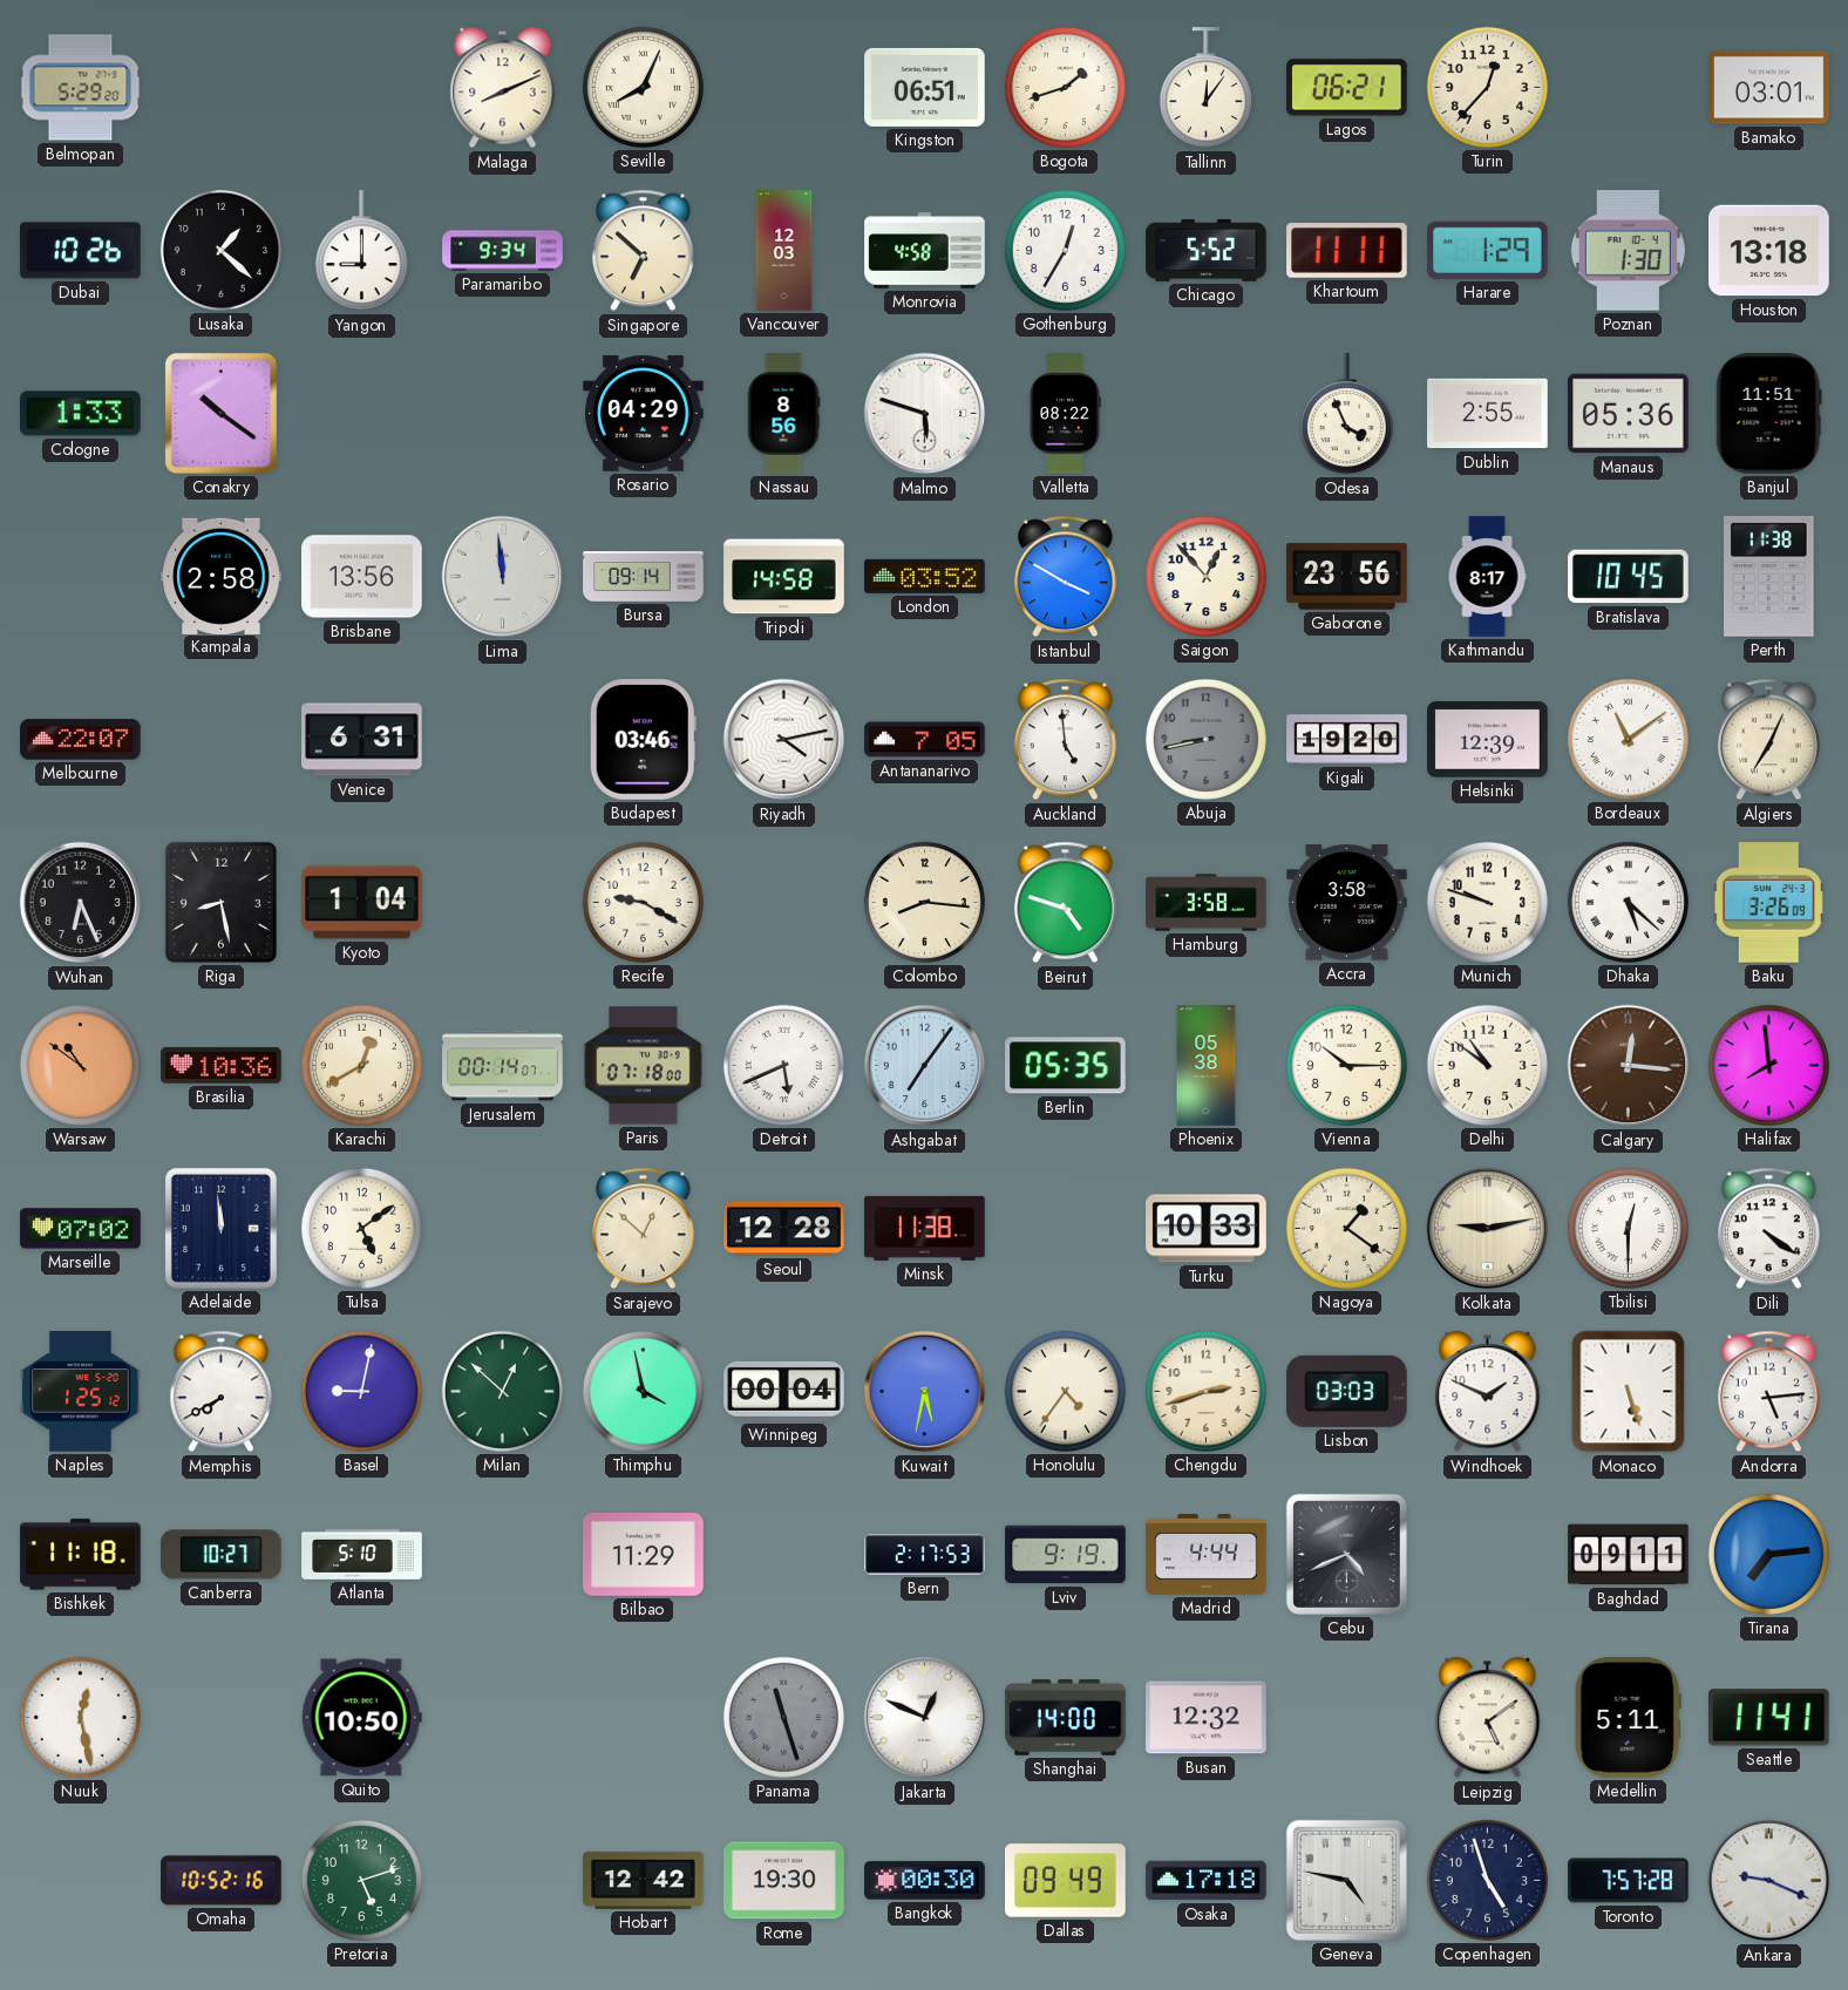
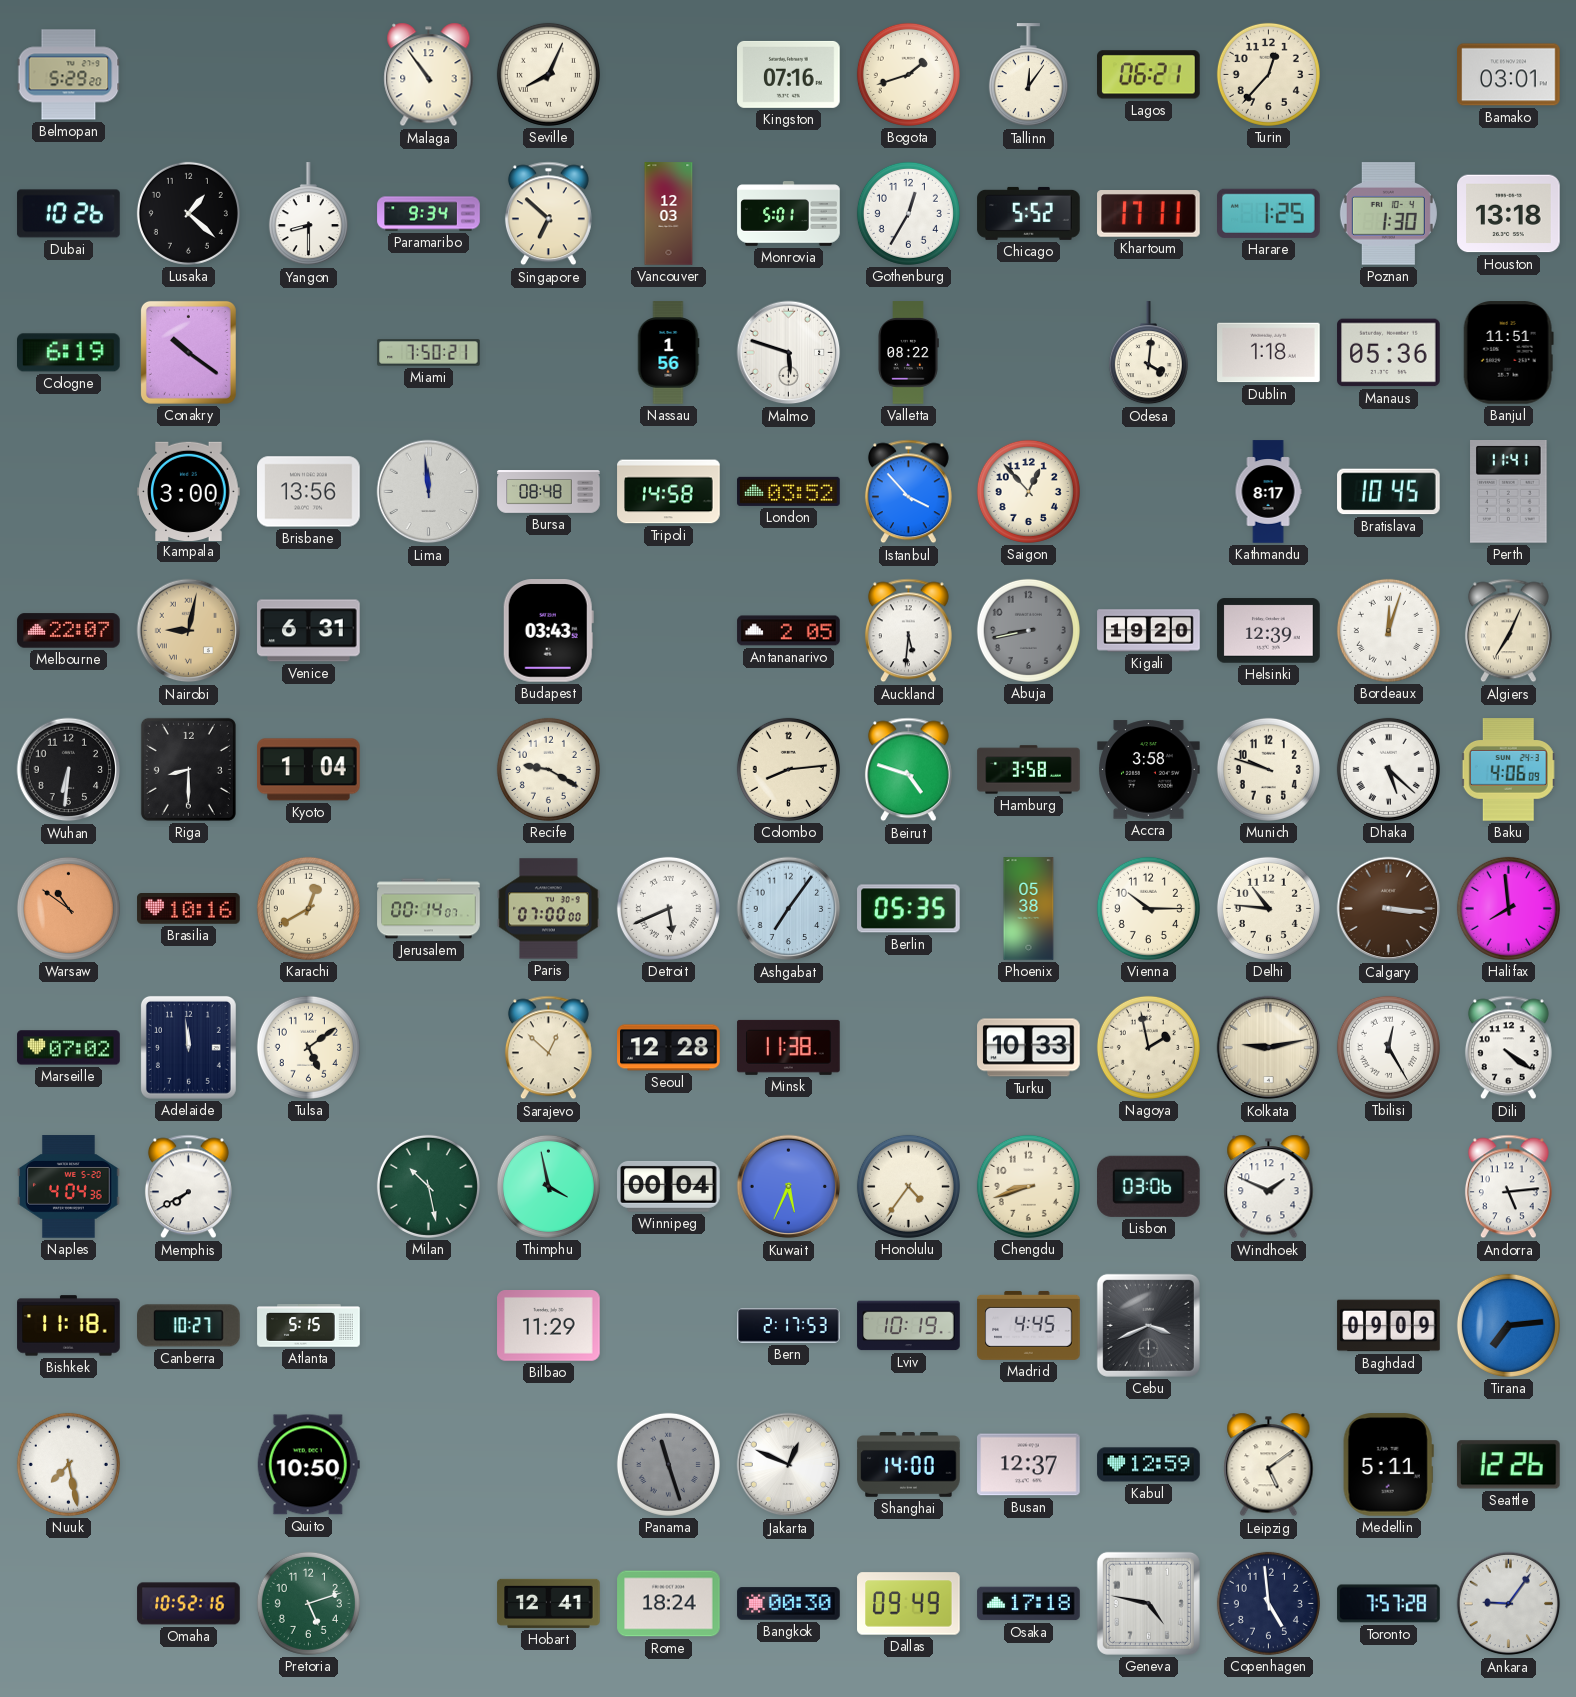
Malaga: 8:11 -> 10:54 (429, 75)
Kingston: 06:51 -> 07:16 (789, 74)
Yangon: 9:00 -> 8:30 (308, 214)
Monrovia: 4:58 -> 5:01 (789, 214)
Khartoum: 11:11 -> 17:11 (1149, 214)
Harare: 1:29 -> 1:25 (1269, 213)
Cologne: 1:33 -> 6:19 (69, 353)
Miami: none -> 7:50 (429, 353)
Rosario: 04:29 -> none (644, 414)
Nassau: 8:56 -> 1:56 (668, 353)
Odesa: 3:56 -> 4:01 (1148, 353)
Dublin: 2:55 -> 1:18 (1269, 353)
Kampala: 2:58 -> 3:00 (189, 491)
Bursa: 09:14 -> 08:48 (549, 492)
Istanbul: 3:50 -> 3:53 (908, 492)
Gaborone: 23:56 -> none (1347, 577)
Perth: 11:38 -> 11:41 (1509, 492)
Nairobi: none -> 9:02 (189, 631)
Budapest: 03:46 -> 03:43 (548, 631)
Riyadh: 4:13 -> none (784, 740)
Antananarivo: 7:05 -> 2:05 (789, 631)
Auckland: 4:59 -> 5:31 (908, 631)
Bordeaux: 11:09 -> 12:03 (1388, 630)
Wuhan: 6:26 -> 6:31 (69, 770)
Riga: 8:28 -> 8:30 (188, 769)
Colombo: 8:16 -> 8:14 (788, 769)
Baku: 3:26 -> 4:06 (1508, 770)
Brasilia: 10:36 -> 10:16 (189, 909)
Paris: 07:18 -> 07:00 (549, 909)
Delhi: 10:51 -> 10:46 (1268, 908)
Calgary: 12:16 -> 3:16 (1389, 909)
Nagoya: 1:21 -> 1:58 (1148, 1047)
Tbilisi: 12:30 -> 12:25 (1388, 1047)
Naples: 1:25 -> 4:04 (69, 1187)
Basel: 9:02 -> none (361, 1391)
Milan: 12:52 -> 10:28 (428, 1186)
Kuwait: 5:32 -> 5:34 (789, 1187)
Chengdu: 2:42 -> 8:42 (1028, 1186)
Lisbon: 03:03 -> 03:06 (1149, 1186)
Monaco: 5:27 -> none (1629, 1392)
Atlanta: 5:10 -> 5:15 (309, 1326)
Lviv: 9:19 -> 10:19 (909, 1326)
Madrid: 4:44 -> 4:45 (1029, 1325)
Cebu: 4:41 -> 3:41 (1148, 1325)
Baghdad: 09:11 -> 09:09 (1389, 1326)
Nuuk: 12:28 -> 7:28 (68, 1464)
Busan: 12:32 -> 12:37 (1029, 1465)
Kabul: none -> 12:59 (1149, 1465)
Seattle: 11:41 -> 12:26 (1509, 1465)
Hobart: 12:42 -> 12:41 (549, 1603)
Rome: 19:30 -> 18:24 (669, 1604)
Copenhagen: 4:57 -> 4:59 (1268, 1603)
Ankara: 9:19 -> 9:06 (1509, 1604)
